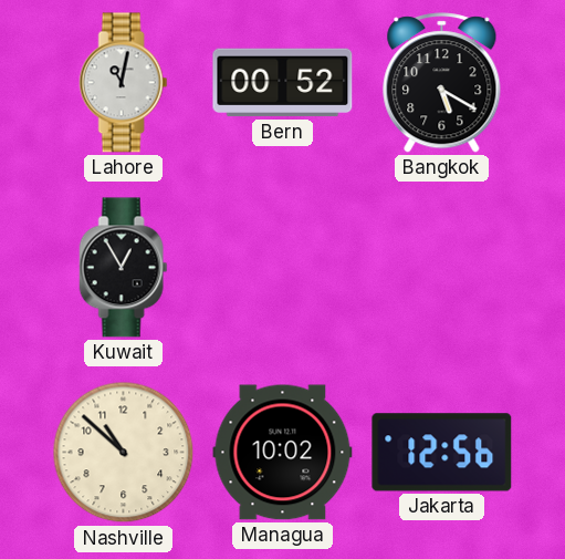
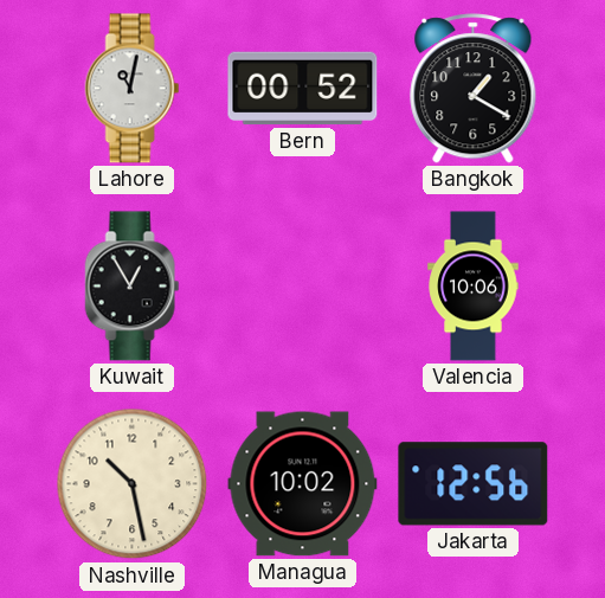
Bangkok: 5:20 -> 1:20 (474, 89)
Valencia: none -> 10:06 (474, 287)
Nashville: 10:52 -> 10:28 (133, 484)
